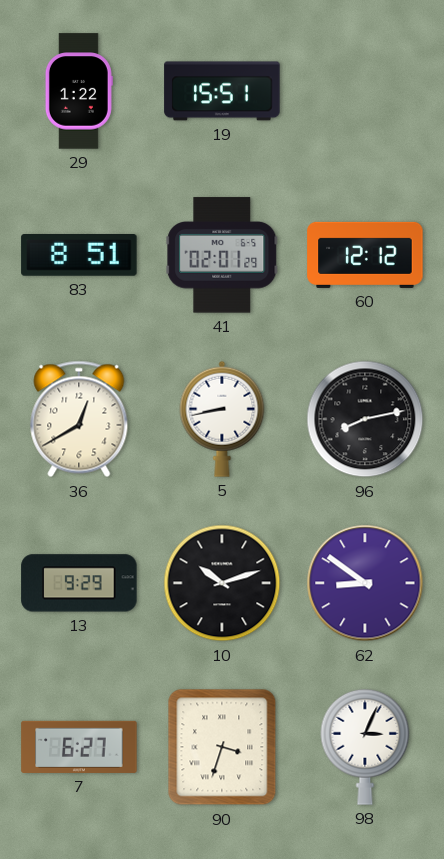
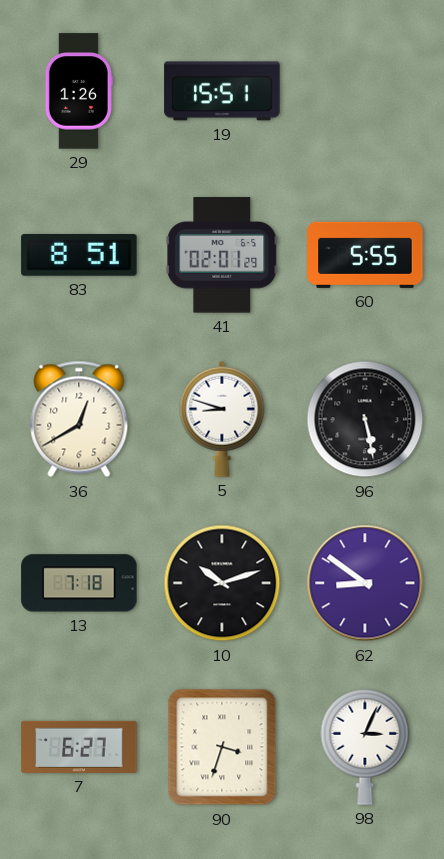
29: 1:22 -> 1:26 (79, 91)
60: 12:12 -> 5:55 (365, 255)
5: 8:43 -> 8:48 (222, 419)
96: 8:13 -> 5:28 (365, 419)
13: 9:29 -> 7:18 (79, 583)
